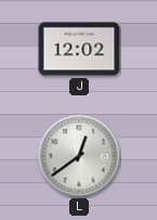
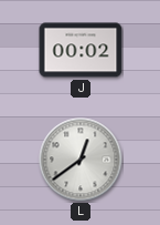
J: 12:02 -> 00:02 (81, 50)
